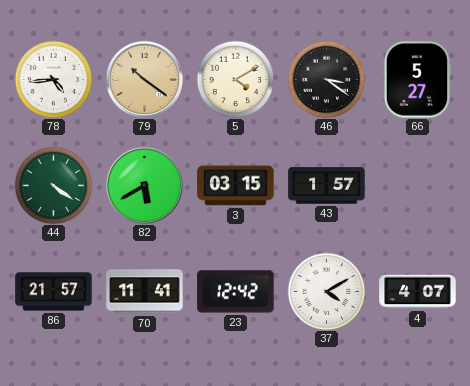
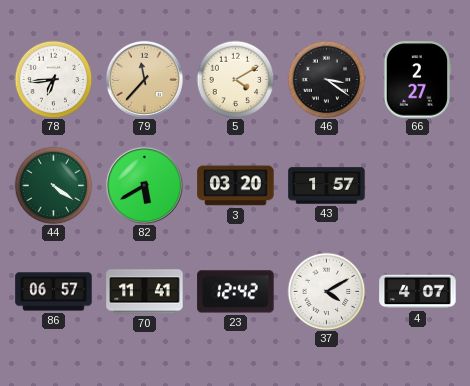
78: 4:44 -> 6:44 (53, 79)
79: 10:21 -> 11:37 (144, 79)
66: 5:27 -> 2:27 (416, 80)
3: 03:15 -> 03:20 (236, 186)
86: 21:57 -> 06:57 (54, 292)
